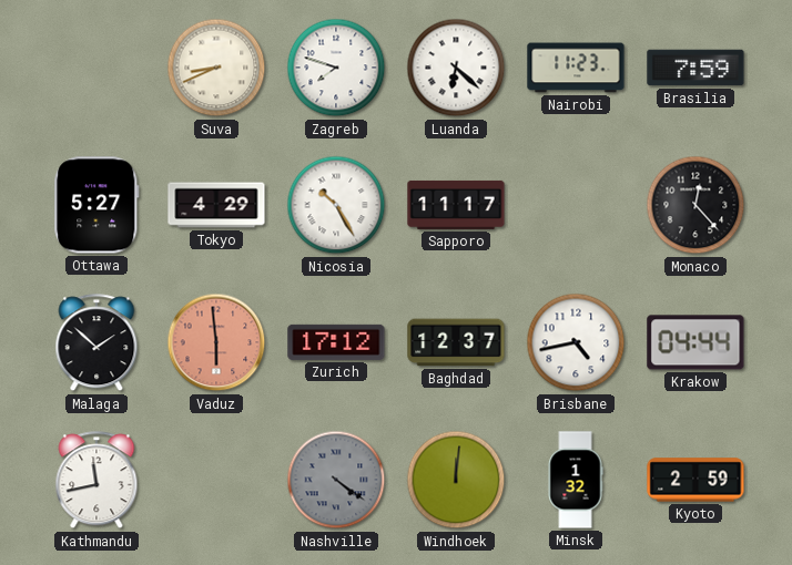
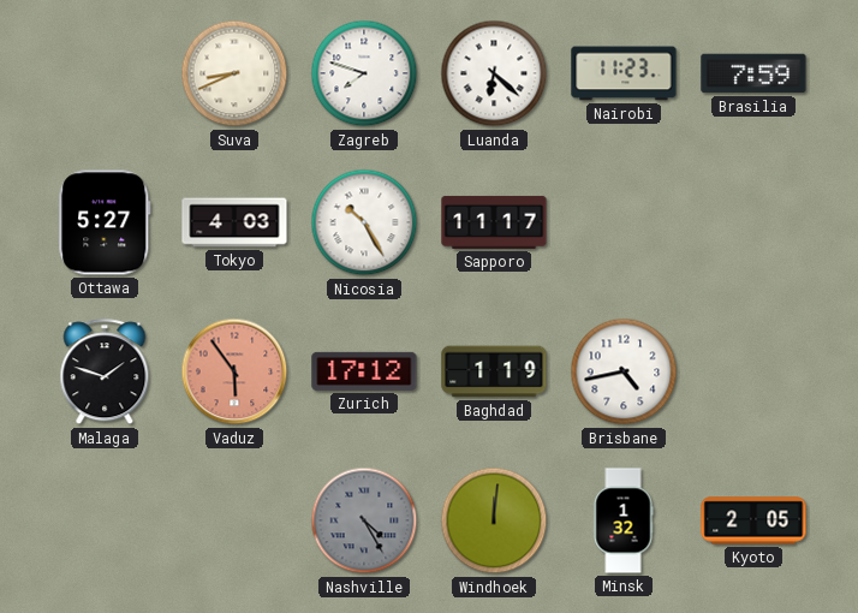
Tokyo: 4:29 -> 4:03 (234, 222)
Monaco: 12:23 -> none (695, 205)
Malaga: 1:52 -> 1:48 (105, 373)
Vaduz: 5:59 -> 5:54 (234, 371)
Baghdad: 12:37 -> 1:19 (494, 371)
Krakow: 04:44 -> none (695, 342)
Kathmandu: 11:43 -> none (97, 481)
Nashville: 4:21 -> 4:25 (364, 520)
Kyoto: 2:59 -> 2:05 (753, 520)
